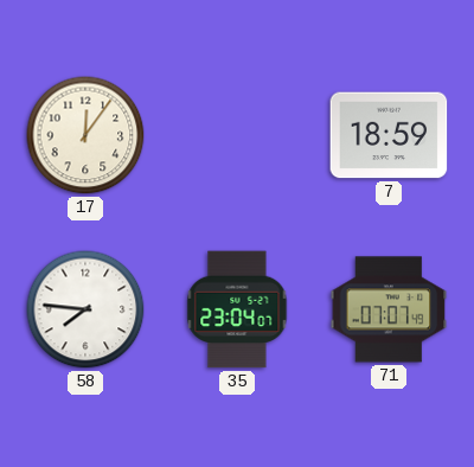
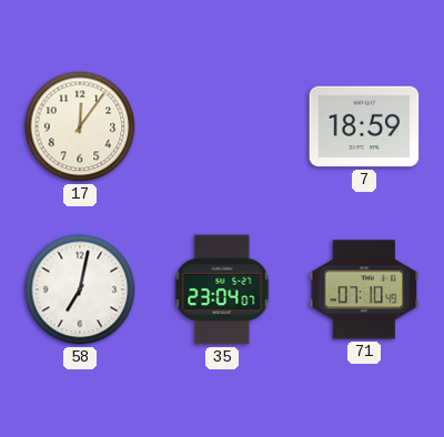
58: 7:46 -> 7:02 (80, 289)
71: 07:07 -> 07:10 (364, 289)
